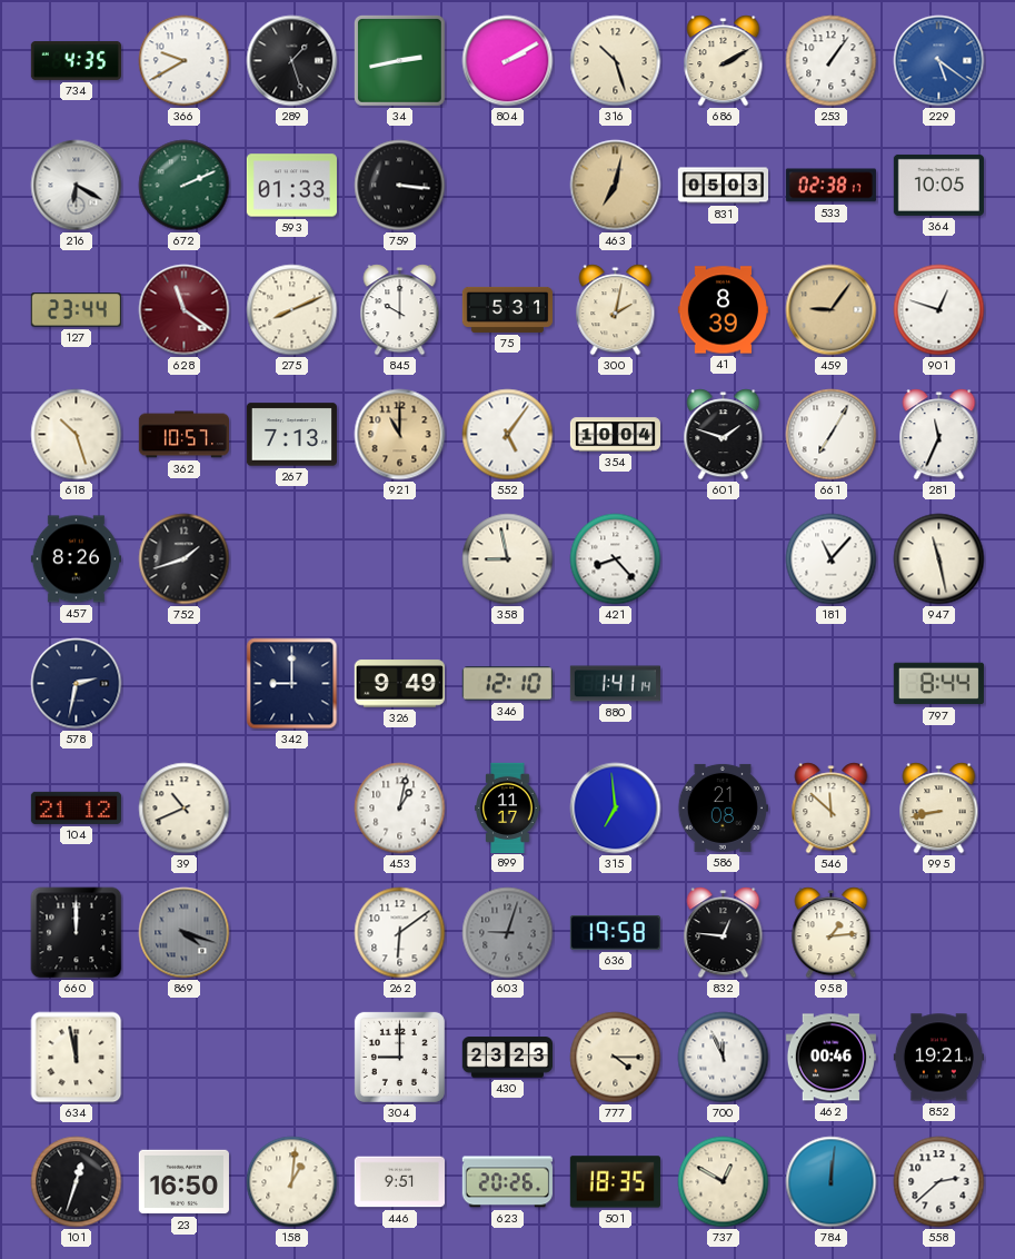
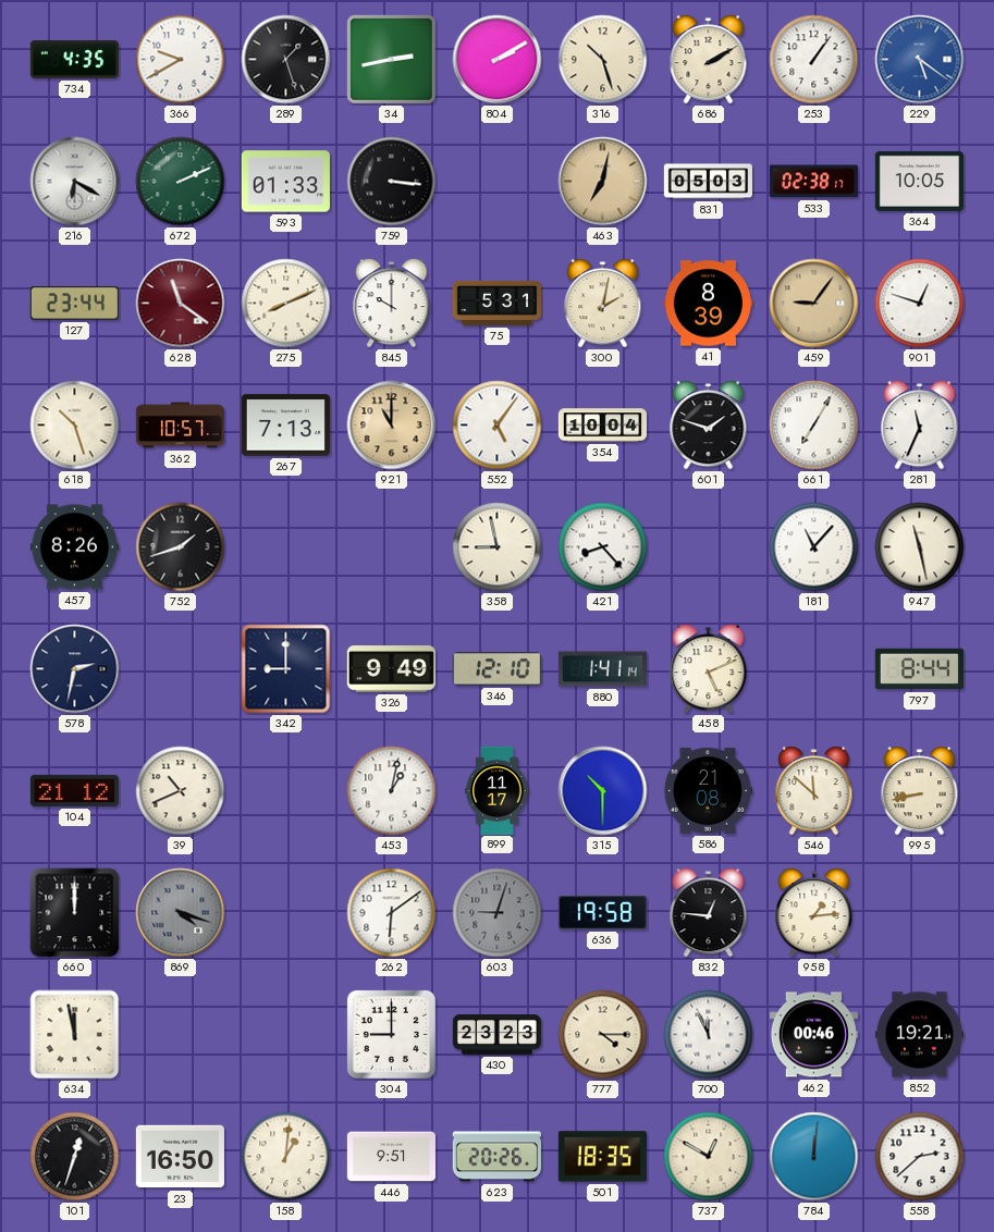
458: none -> 5:11 (709, 669)
315: 6:59 -> 10:30 (603, 791)
